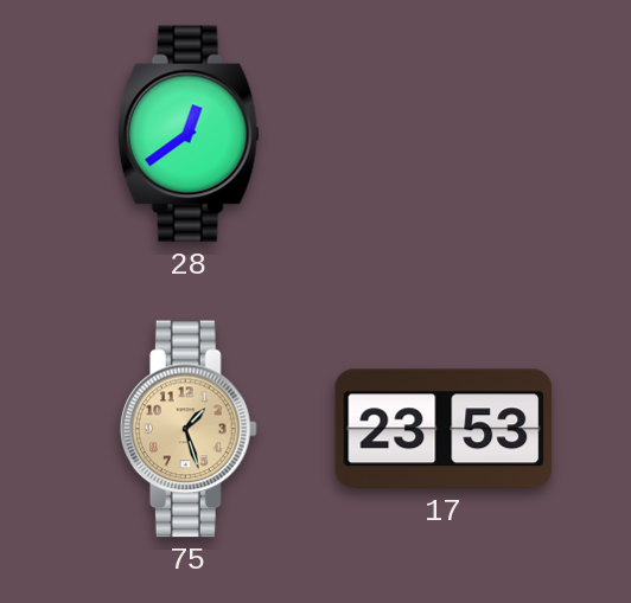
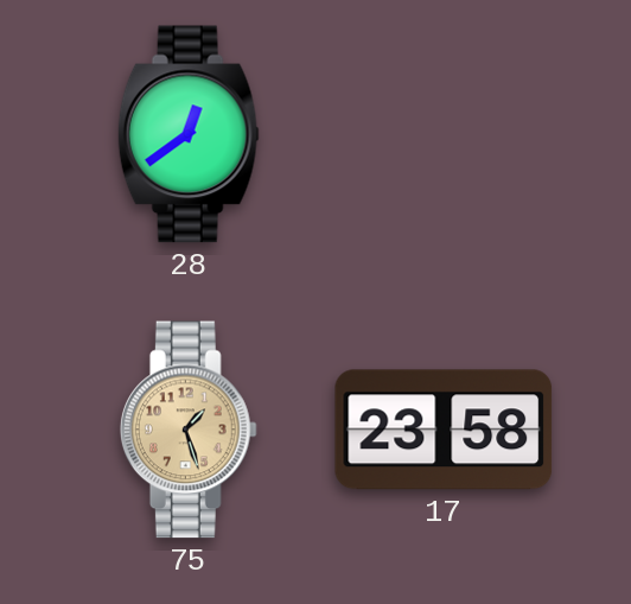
17: 23:53 -> 23:58 (444, 430)
